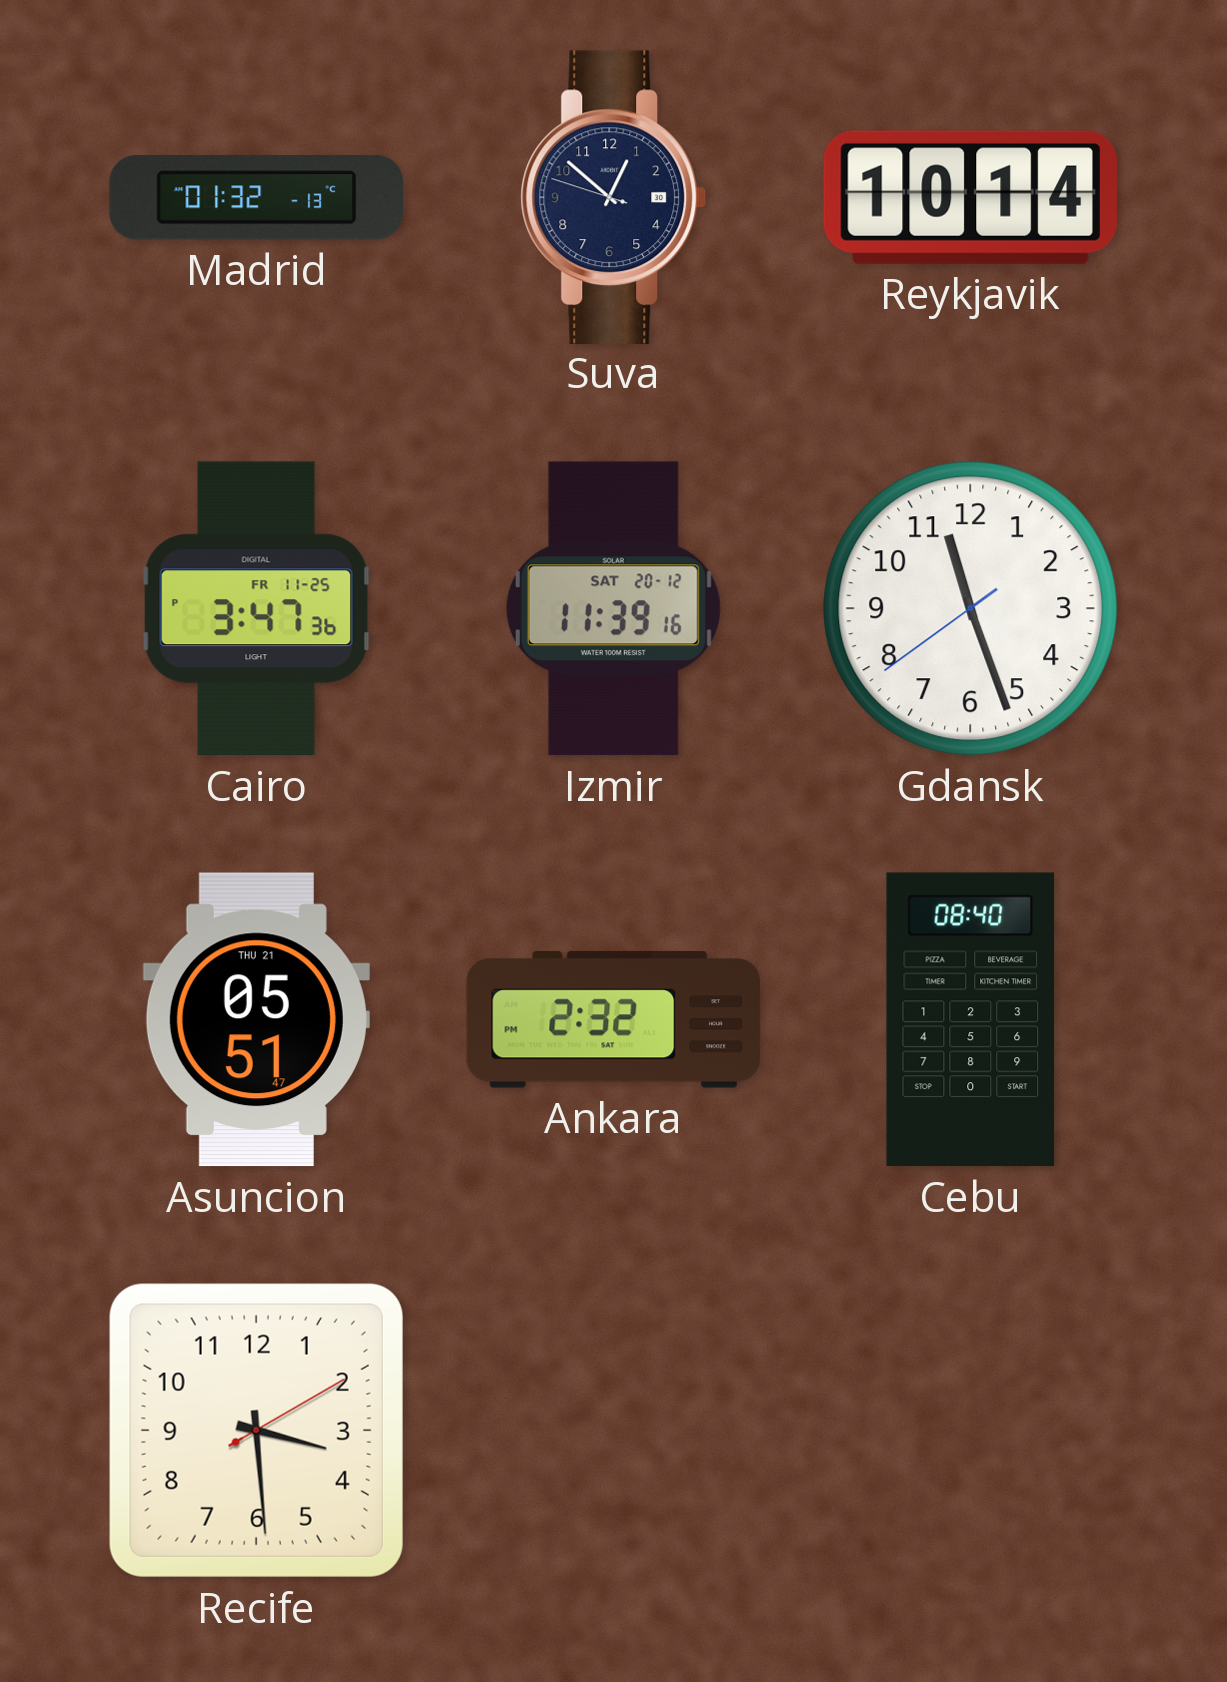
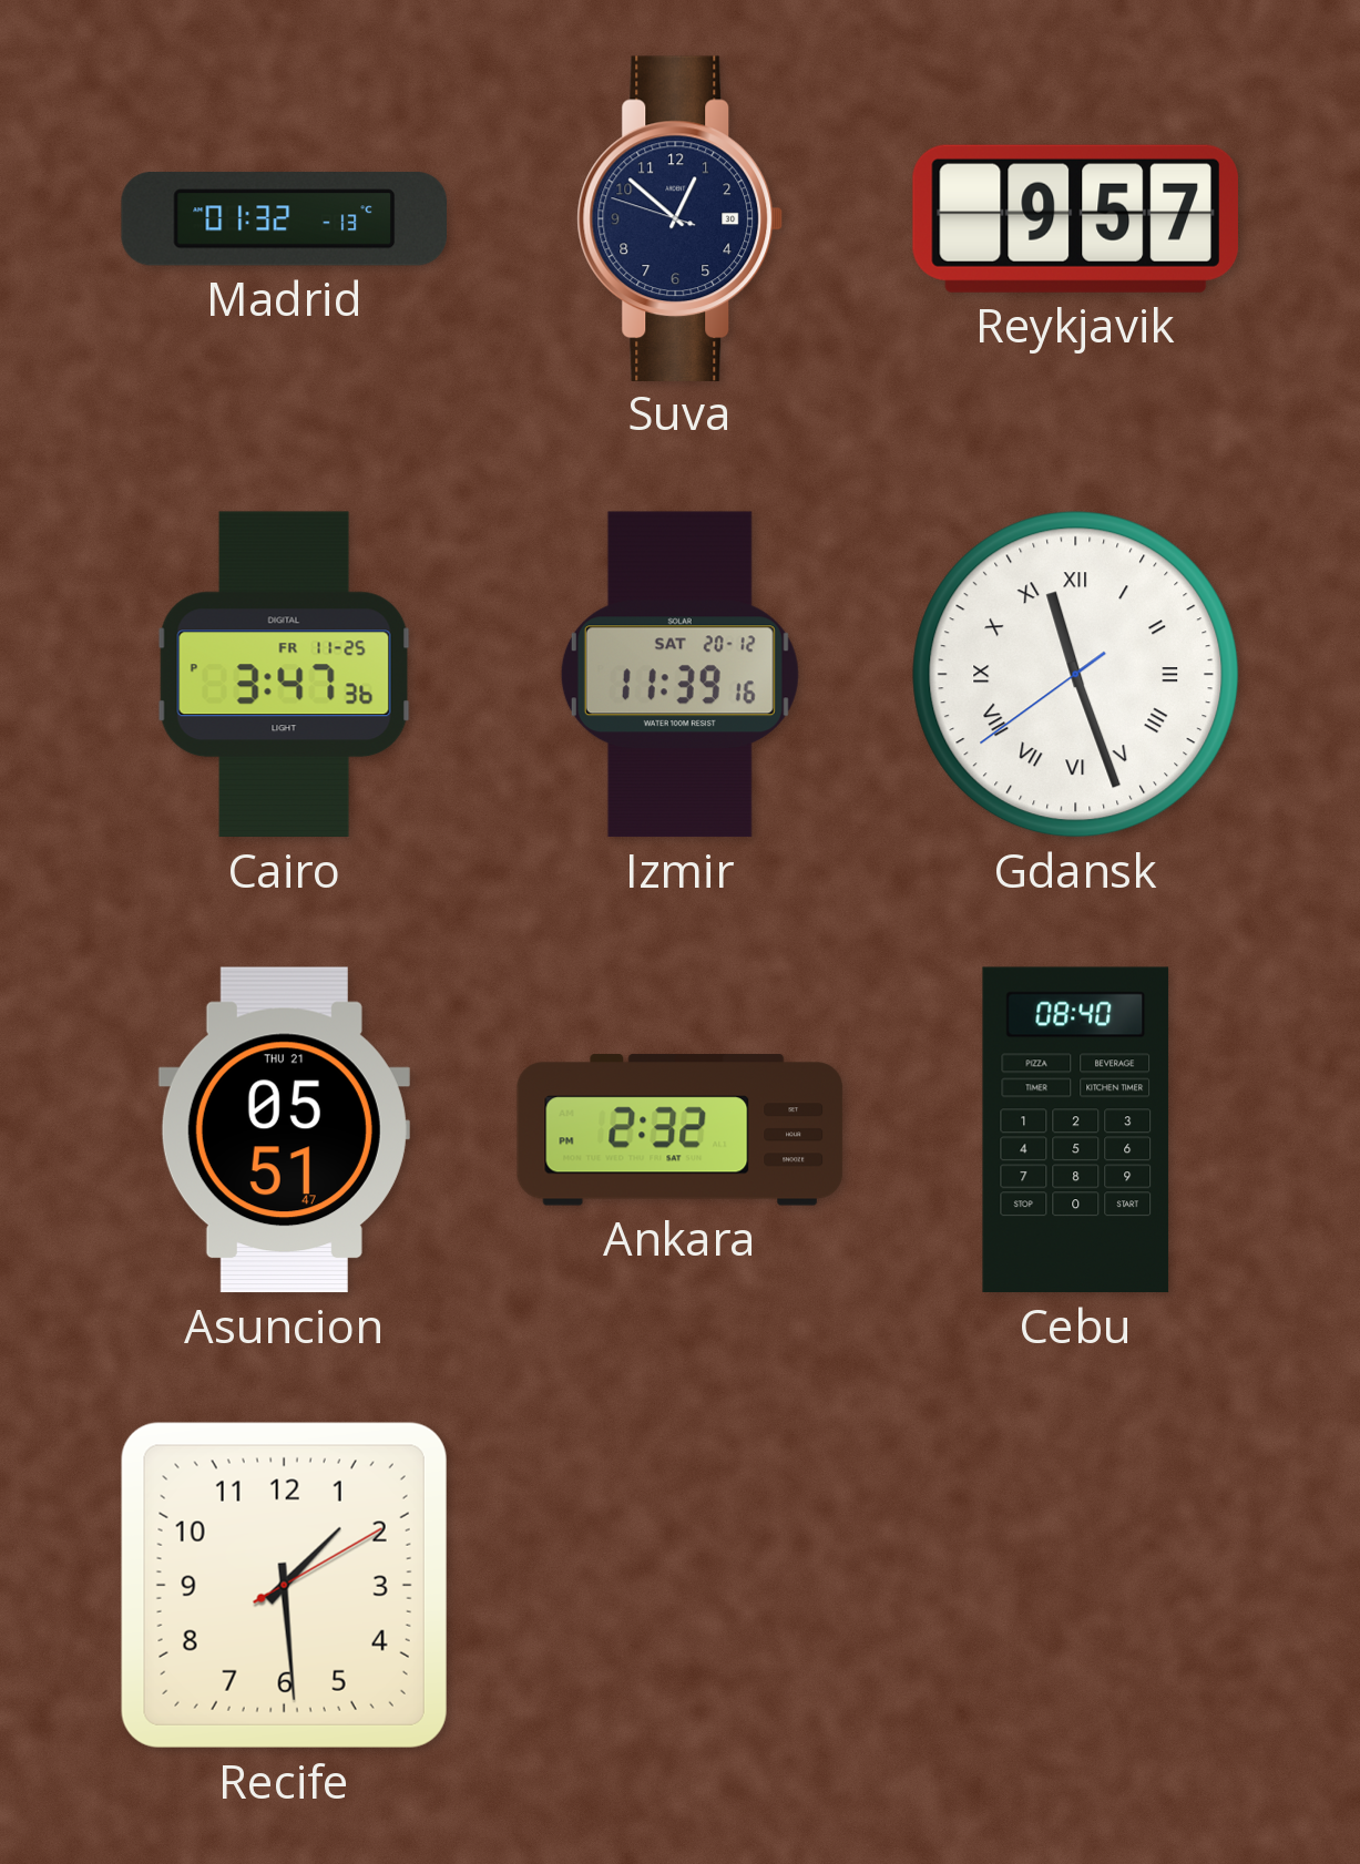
Reykjavik: 10:14 -> 9:57 (1075, 218)
Gdansk numerals: Arabic -> Roman (1076, 675)
Recife: 3:29 -> 1:29 (284, 1585)
